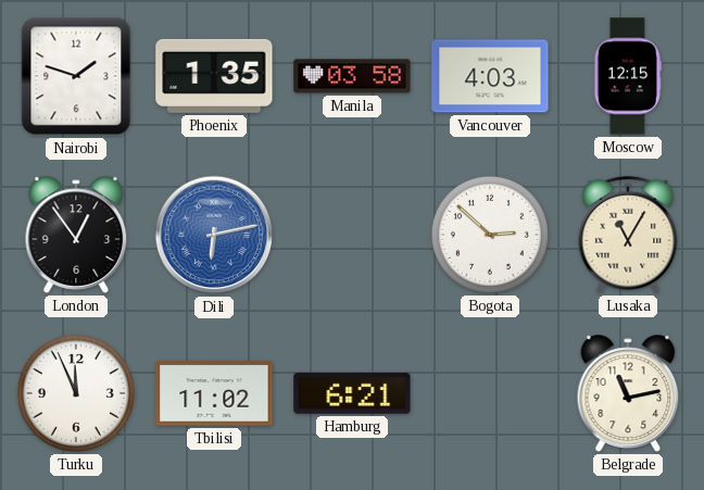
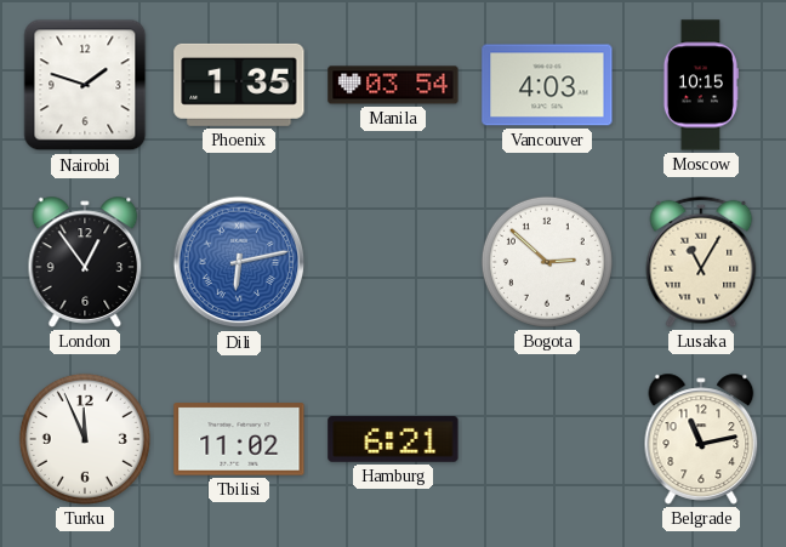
Manila: 03:58 -> 03:54 (393, 85)
Moscow: 12:15 -> 10:15 (700, 85)
